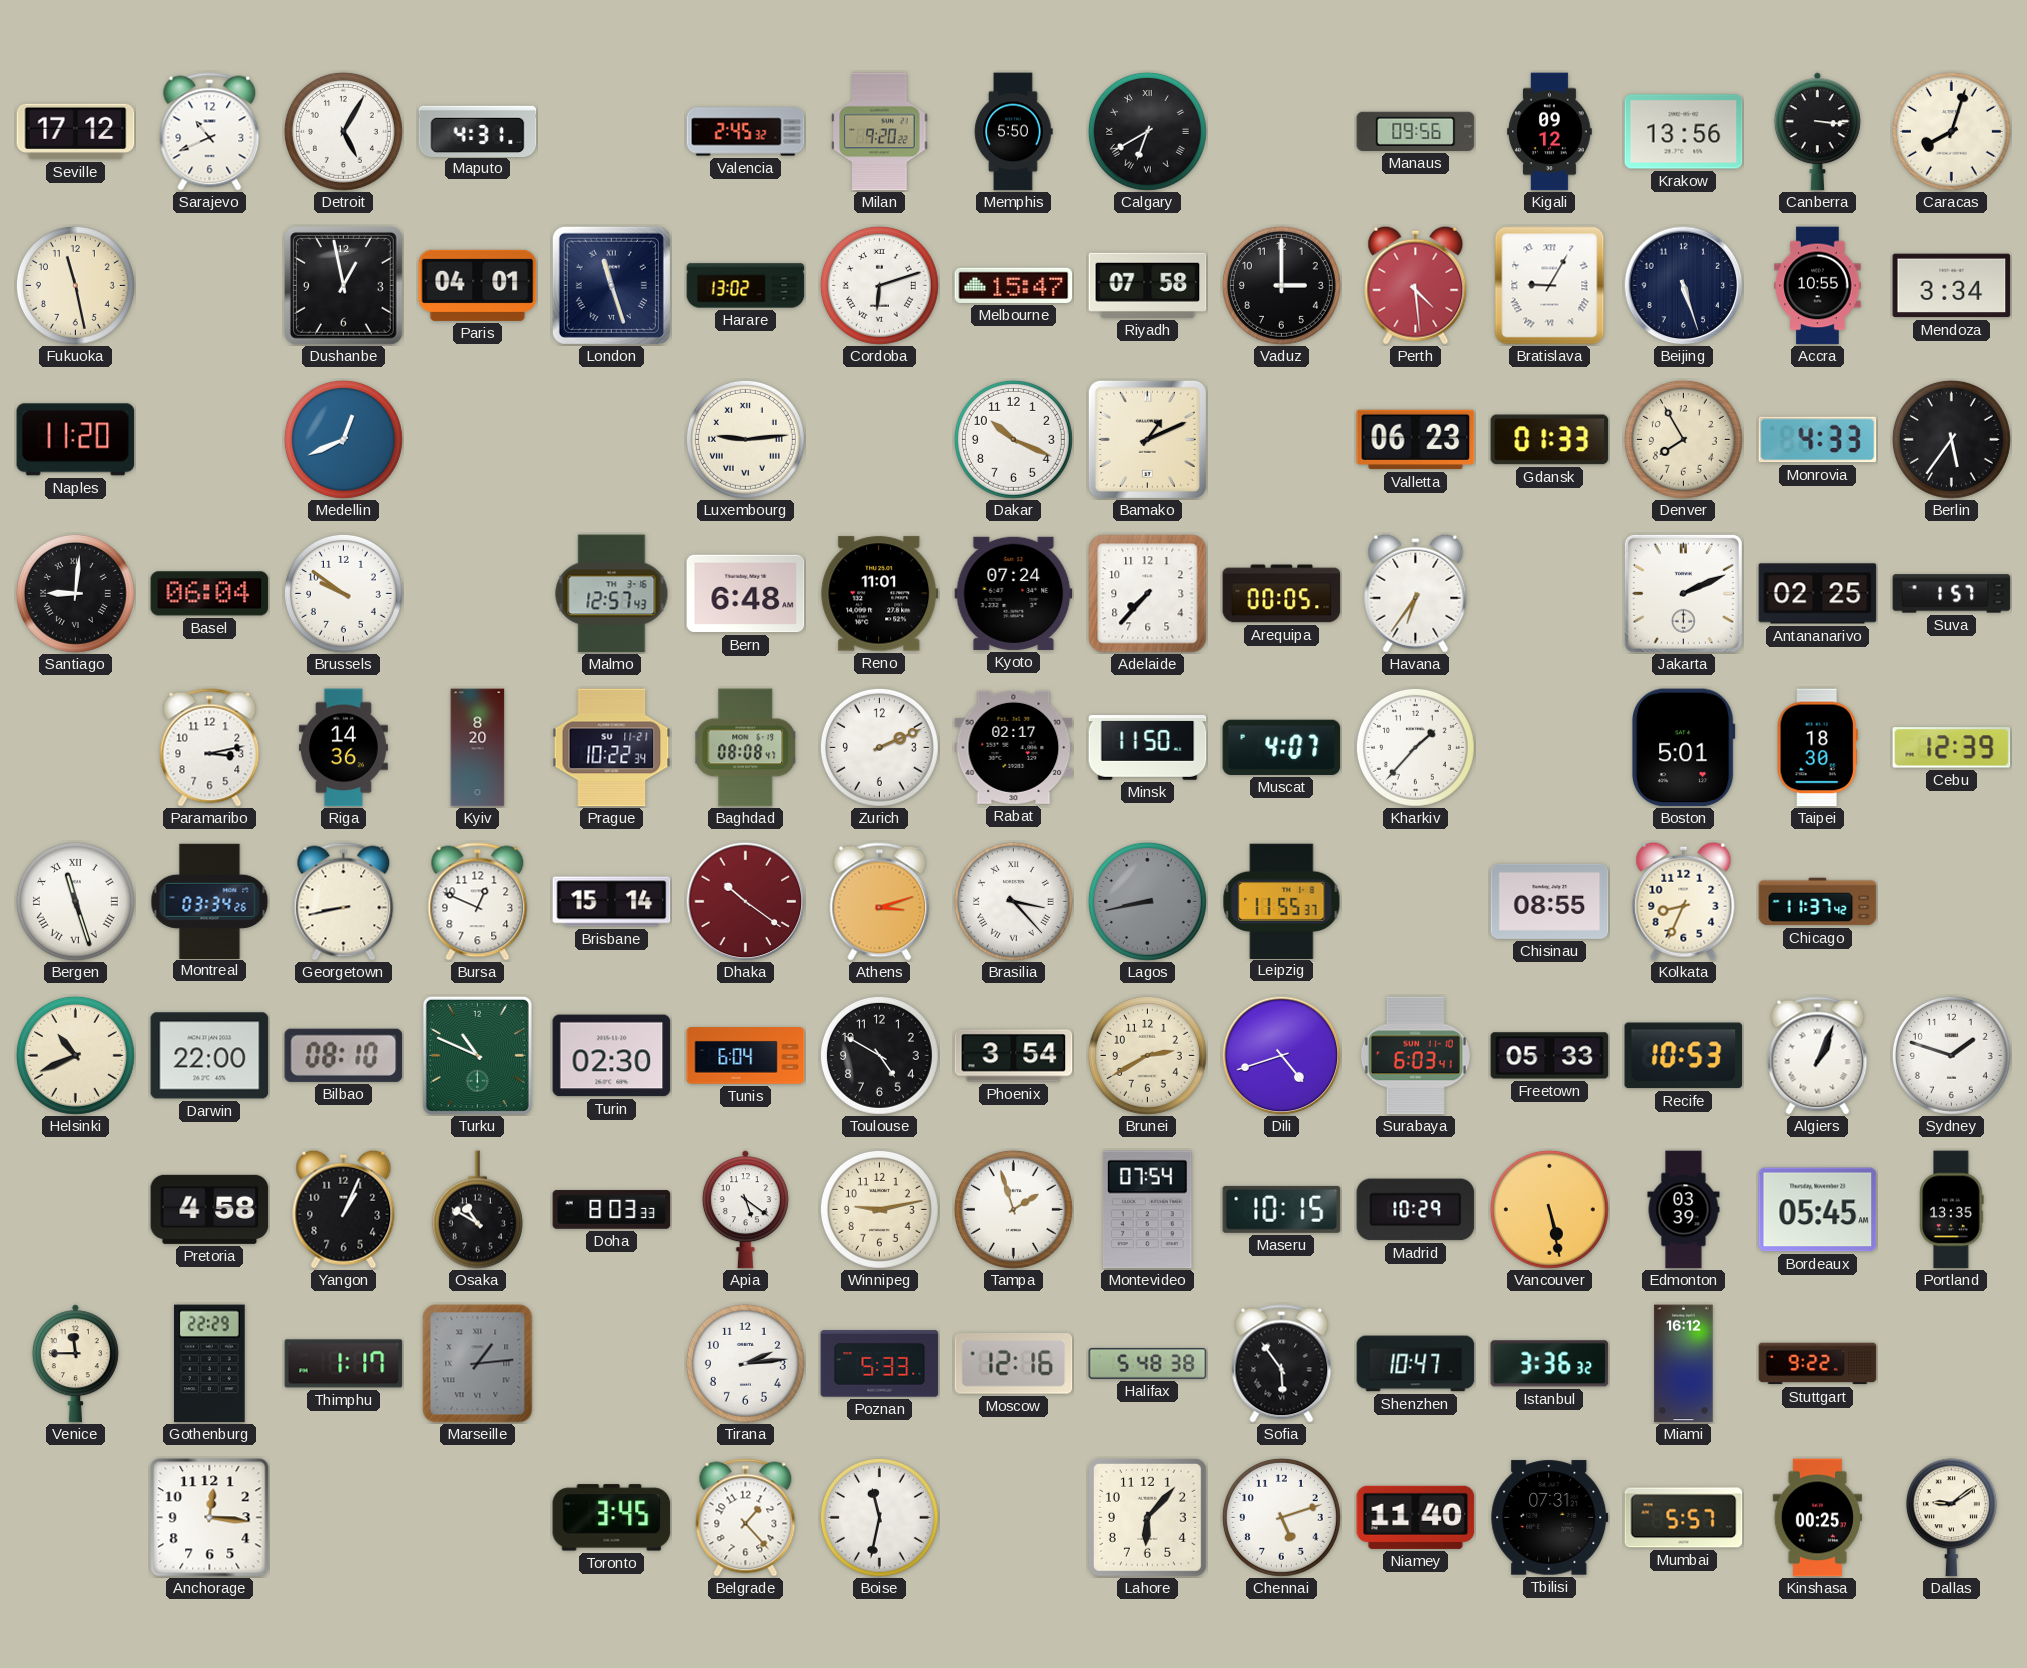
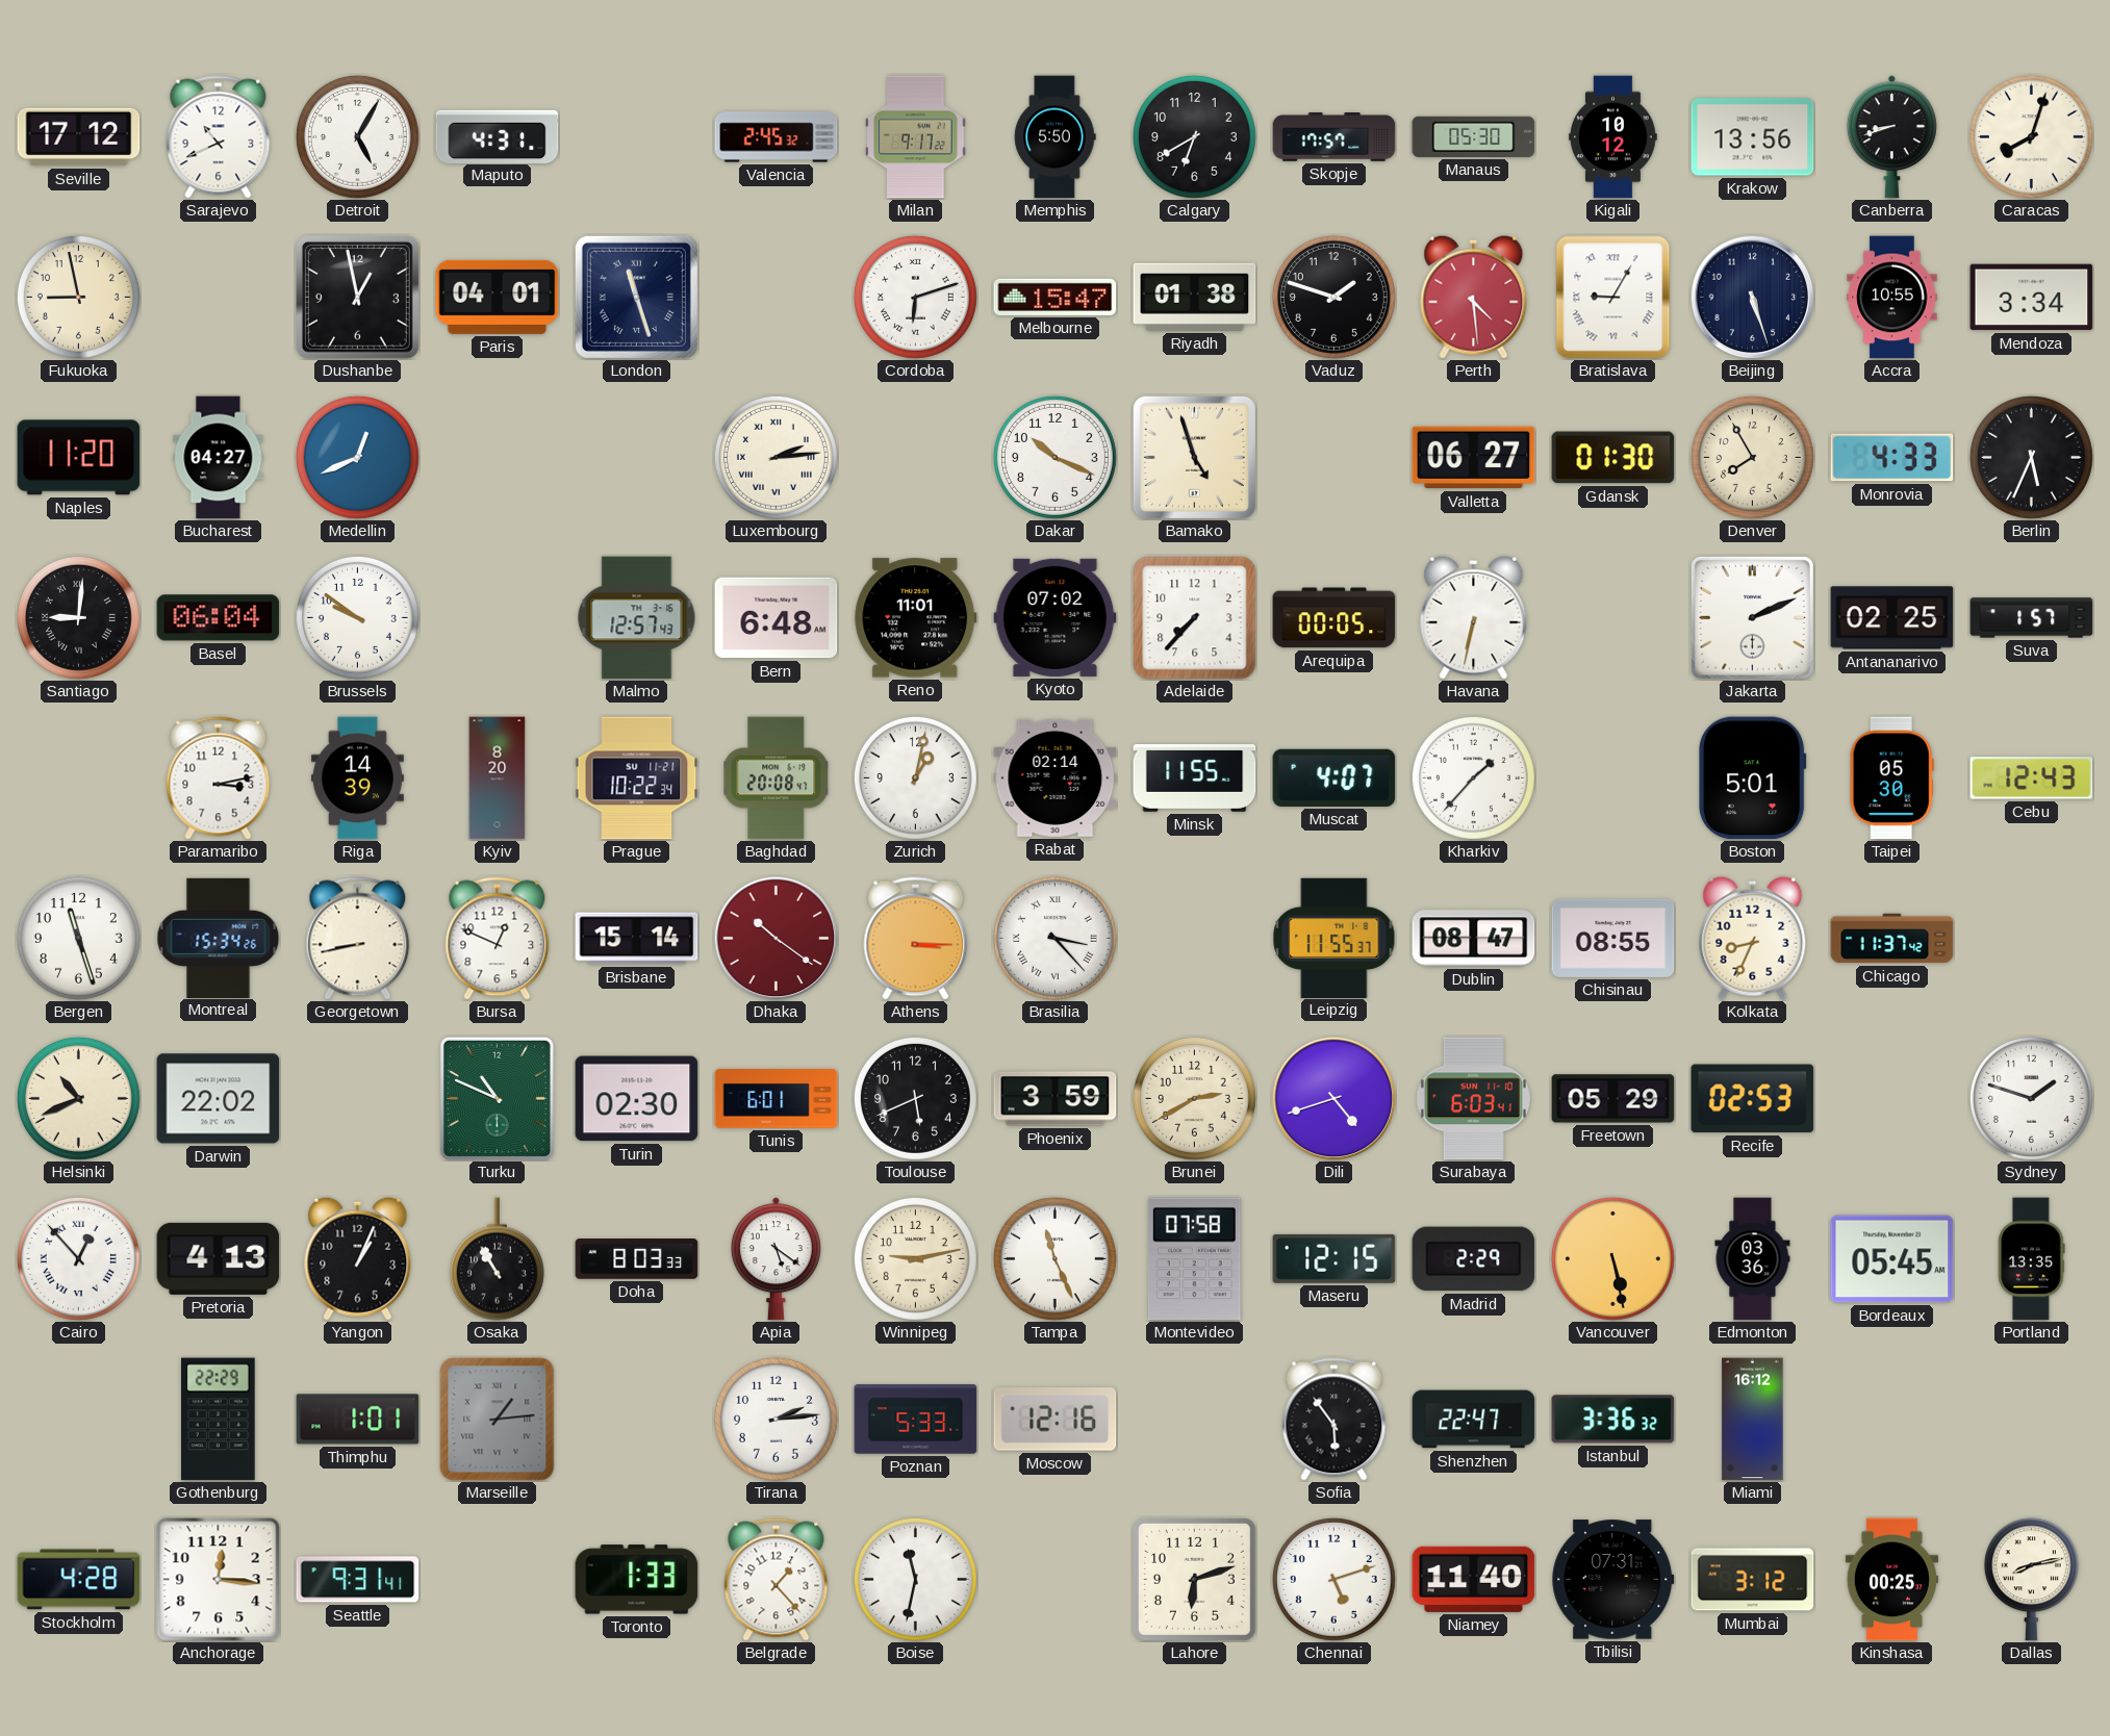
Milan: 9:20 -> 9:17 (916, 137)
Calgary numerals: Roman -> Arabic (1194, 136)
Skopje: none -> 17:57 (1334, 137)
Manaus: 09:56 -> 05:30 (1474, 136)
Kigali: 09:12 -> 10:12 (1613, 137)
Canberra: 3:16 -> 8:42 (1891, 137)
Fukuoka: 11:28 -> 8:58 (78, 297)
Harare: 13:02 -> none (746, 286)
Riyadh: 07:58 -> 01:38 (1195, 297)
Vaduz: 3:00 -> 1:48 (1333, 297)
Bucharest: none -> 04:27 (219, 458)
Luxembourg: 9:14 -> 2:14 (776, 457)
Bamako: 1:11 -> 4:57 (1194, 457)
Valletta: 06:23 -> 06:27 (1474, 458)
Gdansk: 01:33 -> 01:30 (1613, 458)
Berlin: 5:36 -> 5:34 (2031, 457)
Kyoto: 07:24 -> 07:02 (1056, 617)
Havana: 6:36 -> 6:32 (1474, 617)
Riga: 14:36 -> 14:39 (357, 778)
Baghdad: 08:08 -> 20:08 (777, 778)
Zurich: 2:11 -> 1:02 (915, 777)
Rabat: 02:17 -> 02:14 (1056, 777)
Minsk: 11:50 -> 11:55 (1195, 778)
Taipei: 18:30 -> 05:30 (1891, 778)
Cebu: 12:39 -> 12:43 (2032, 778)
Bergen numerals: Roman -> Arabic (78, 938)
Montreal: 03:34 -> 15:34 (219, 938)
Athens: 3:12 -> 3:15 (916, 939)
Lagos: 8:43 -> none (1147, 901)
Dublin: none -> 08:47 (1474, 939)
Darwin: 22:00 -> 22:02 (219, 1099)
Bilbao: 08:10 -> none (344, 1055)
Tunis: 6:04 -> 6:01 (777, 1099)
Toulouse: 4:50 -> 5:41 (915, 1098)
Phoenix: 3:54 -> 3:59 (1056, 1099)
Freetown: 05:33 -> 05:29 (1613, 1099)
Recife: 10:53 -> 02:53 (1753, 1099)
Algiers: 1:04 -> none (1818, 1056)
Cairo: none -> 12:53 (78, 1258)
Pretoria: 4:58 -> 4:13 (219, 1258)
Osaka: 10:50 -> 10:55 (497, 1259)
Tampa: 1:57 -> 11:26 (1054, 1258)
Montevideo: 07:54 -> 07:58 (1194, 1259)
Maseru: 10:15 -> 12:15 (1334, 1258)
Madrid: 10:29 -> 2:29 (1474, 1259)
Edmonton: 03:39 -> 03:36 (1753, 1259)
Venice: 11:45 -> none (75, 1364)
Thimphu: 1:17 -> 1:01 (358, 1420)
Halifax: 5:48 -> none (1148, 1363)
Shenzhen: 10:47 -> 22:47 (1474, 1420)
Stuttgart: 9:22 -> none (1818, 1364)
Stockholm: none -> 4:28 (79, 1580)
Seattle: none -> 9:31 (358, 1580)
Toronto: 3:45 -> 1:33 (637, 1580)
Lahore: 6:07 -> 6:12 (1194, 1579)
Mumbai: 5:57 -> 3:12 (1753, 1580)
Dallas: 9:09 -> 8:13 (2031, 1580)
